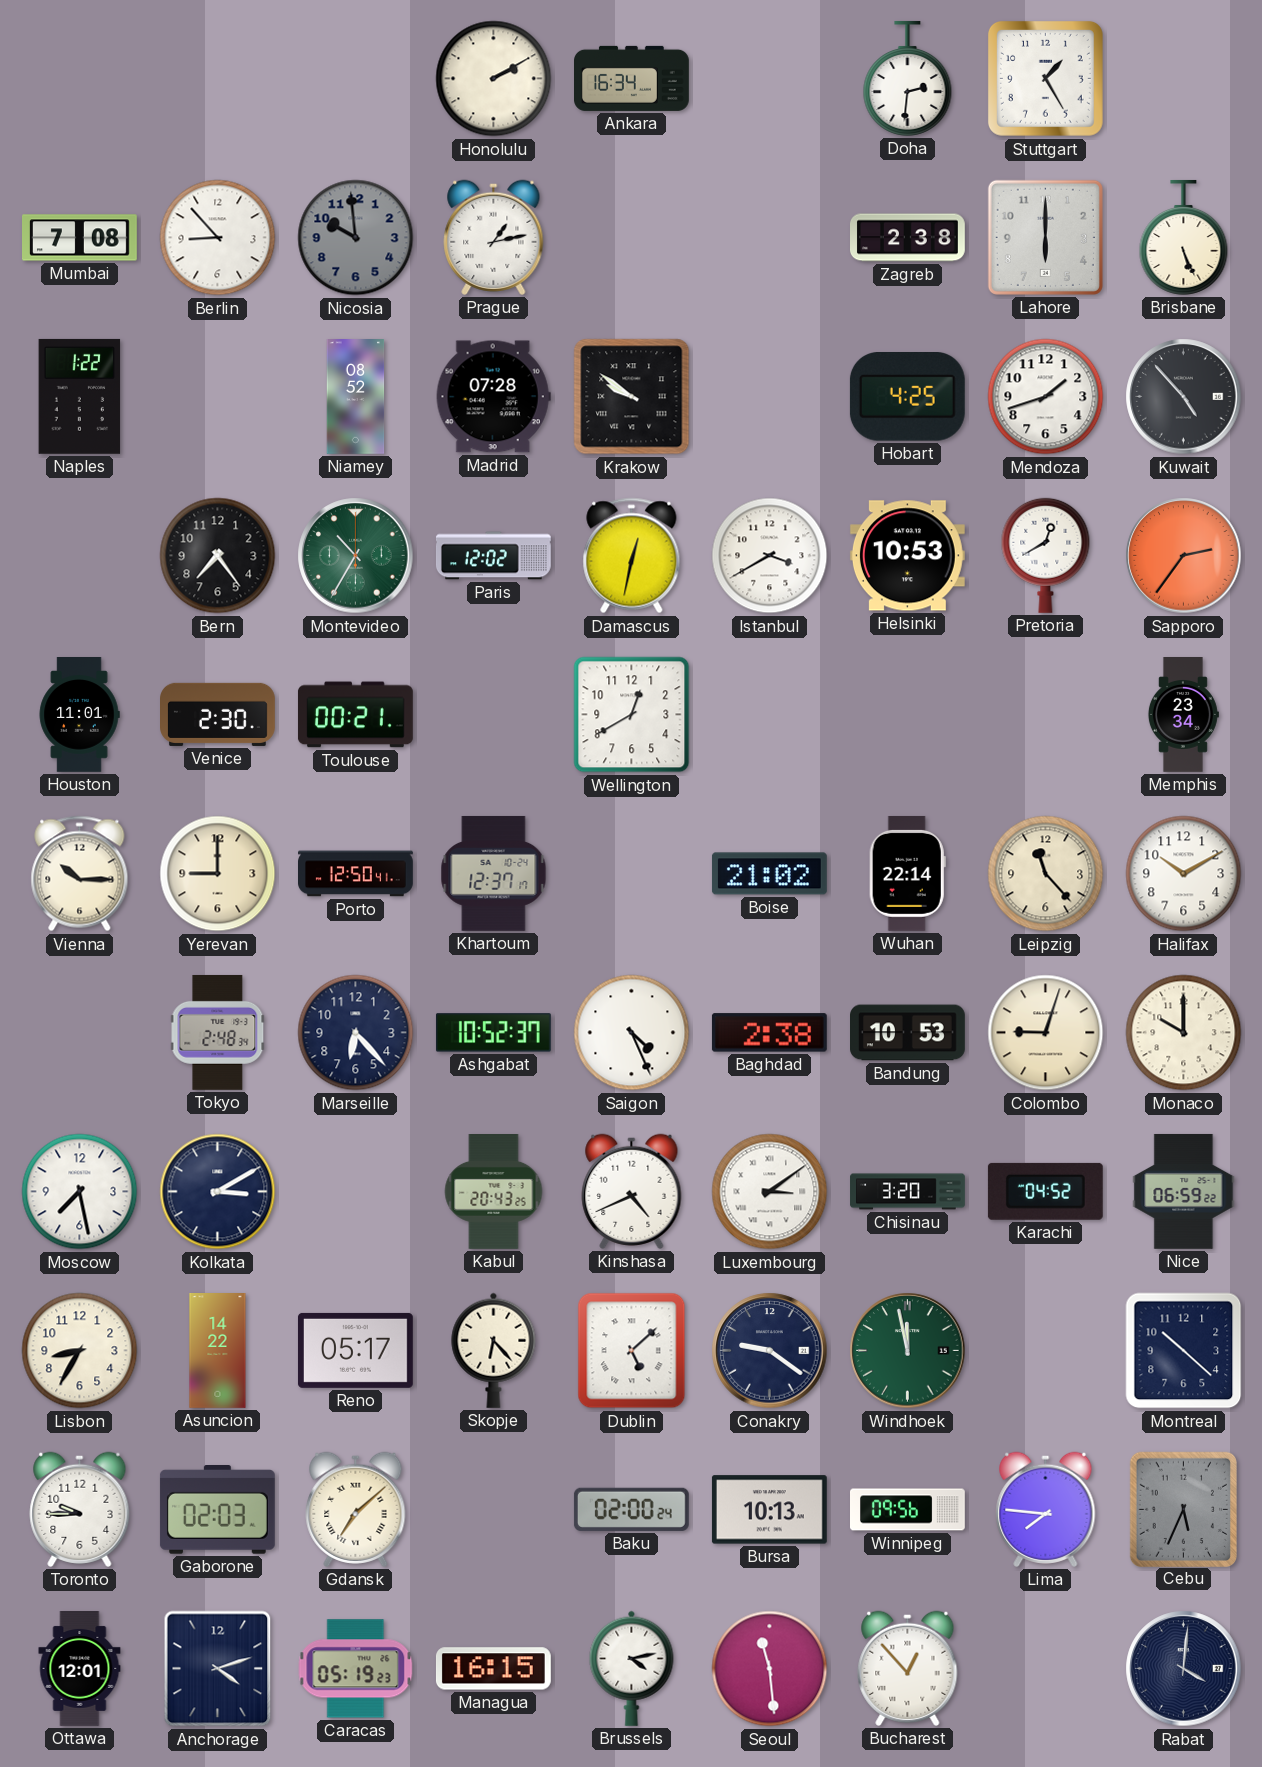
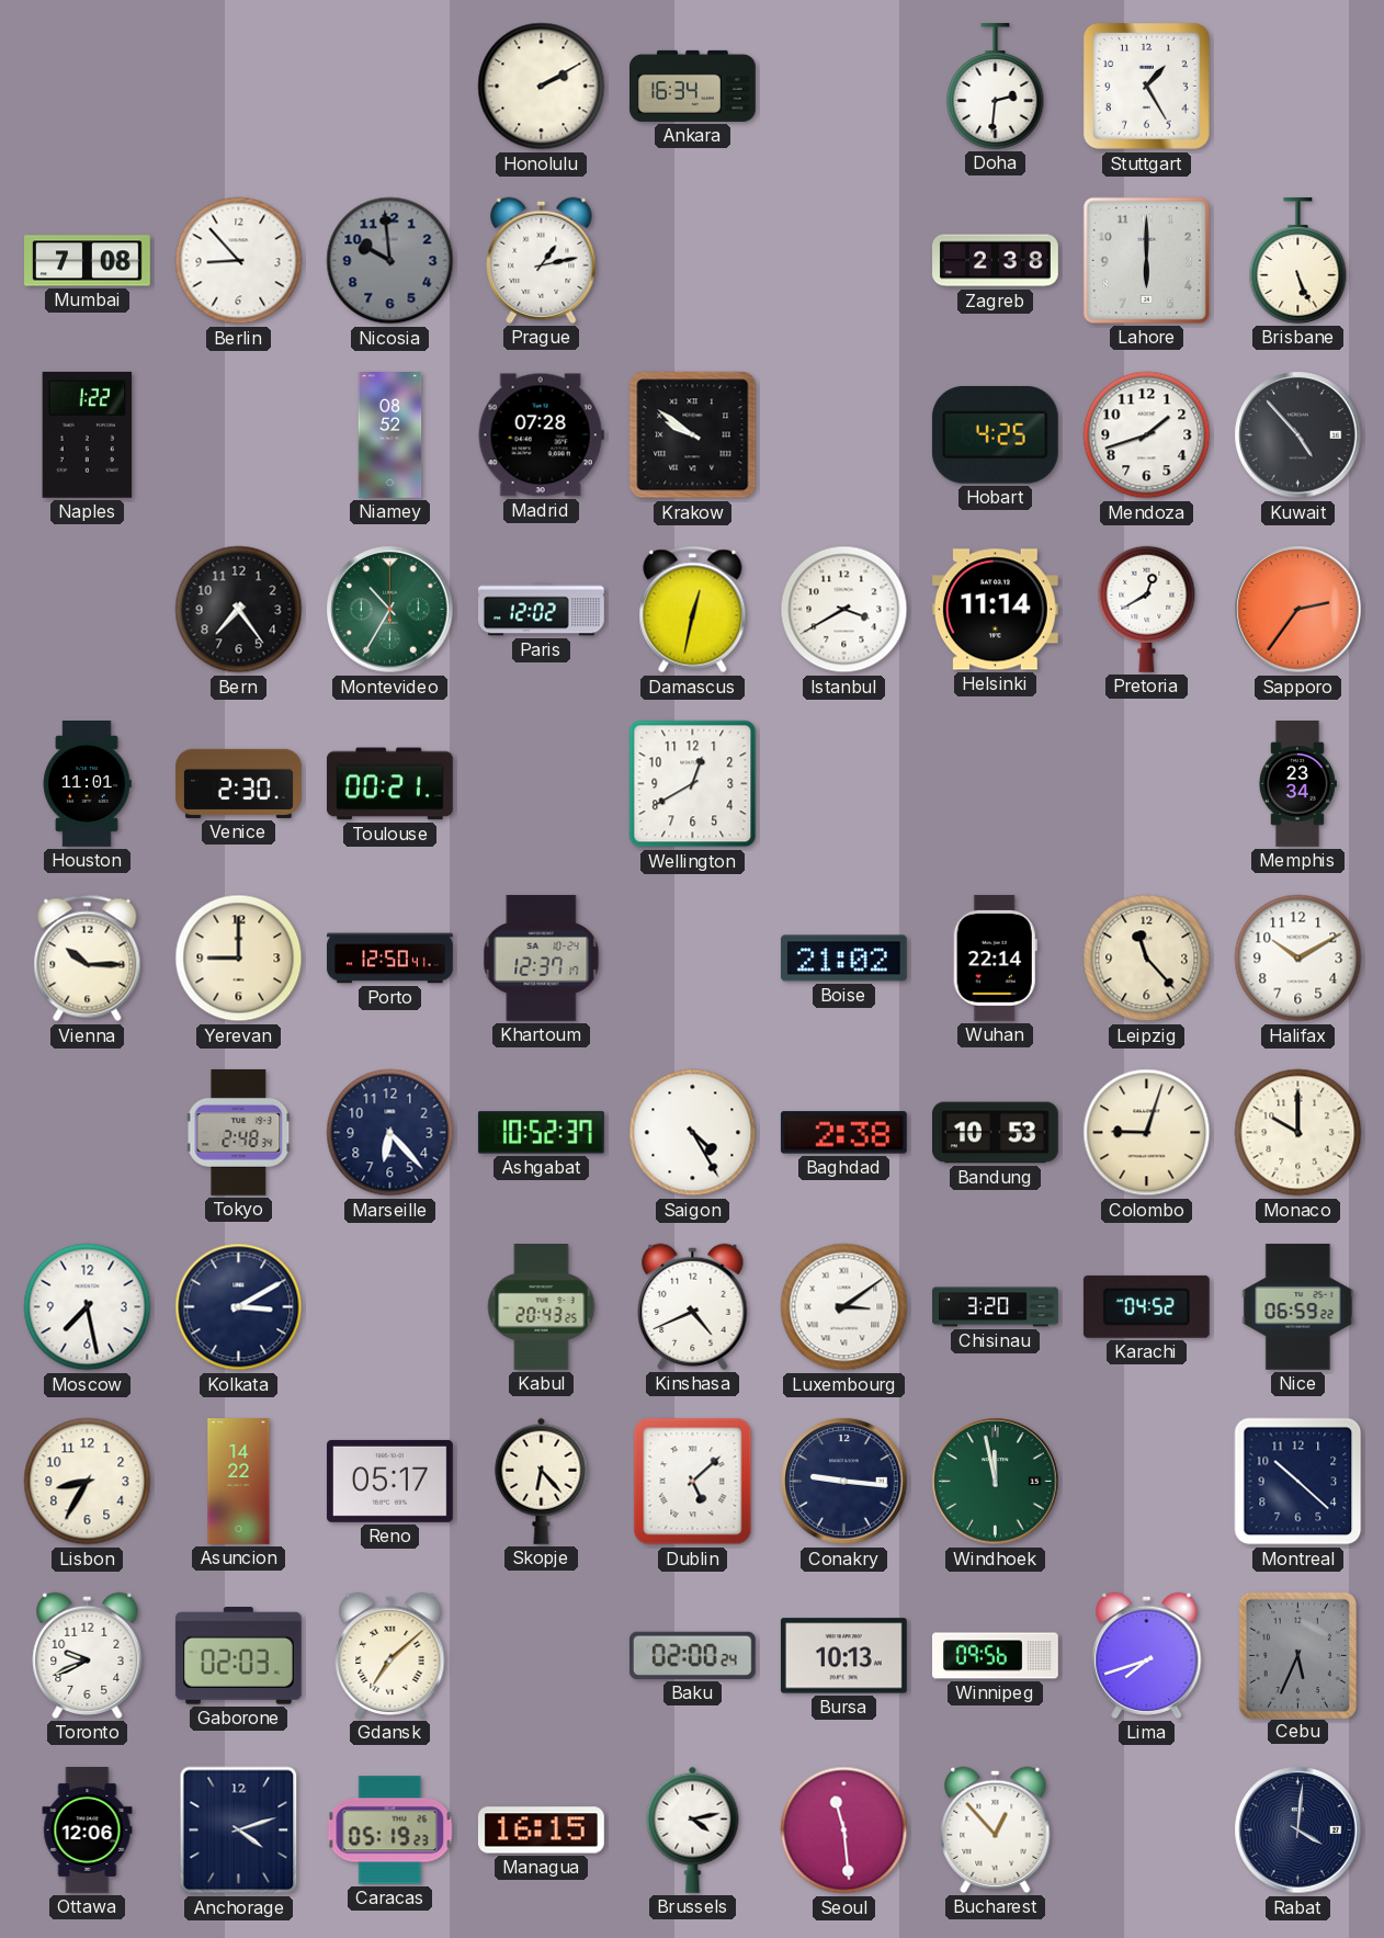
Helsinki: 10:53 -> 11:14 (995, 610)
Saigon: 4:26 -> 4:25 (693, 1133)
Conakry: 9:21 -> 9:16 (844, 1482)
Toronto: 9:45 -> 9:41 (88, 1655)
Lima: 7:46 -> 7:42 (1147, 1655)
Ottawa: 12:01 -> 12:06 (88, 1831)
